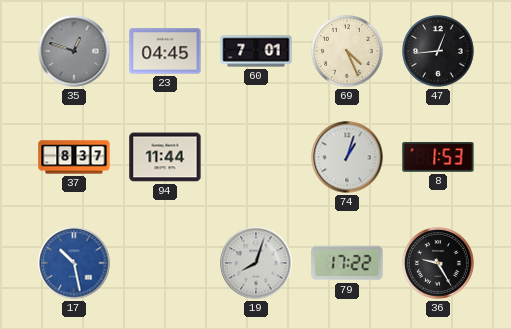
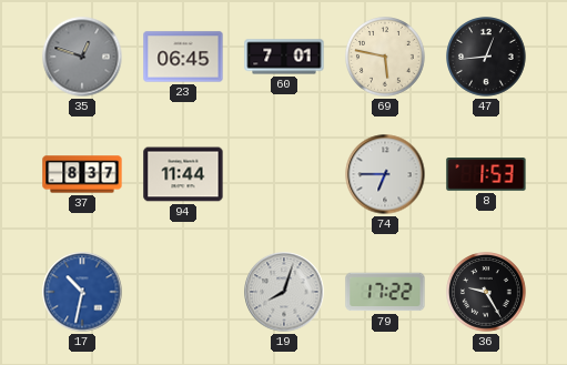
23: 04:45 -> 06:45 (183, 57)
69: 4:26 -> 5:47 (386, 58)
74: 1:03 -> 6:45 (385, 174)
17: 10:28 -> 10:32 (82, 292)
